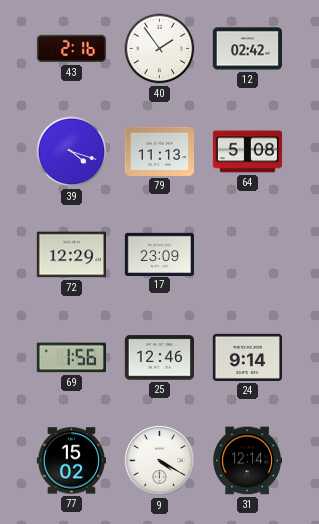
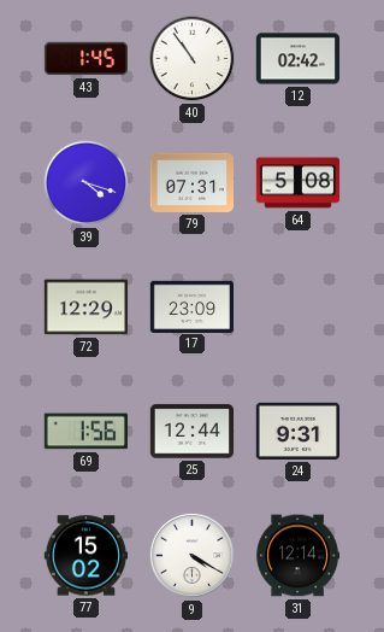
43: 2:16 -> 1:45 (85, 59)
40: 1:54 -> 10:54 (193, 59)
79: 11:13 -> 07:31 (191, 182)
25: 12:46 -> 12:44 (193, 432)
24: 9:14 -> 9:31 (297, 431)
